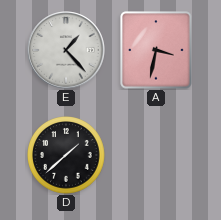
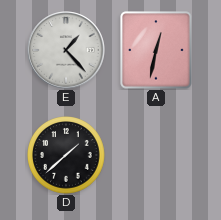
A: 3:32 -> 12:32 (156, 50)
